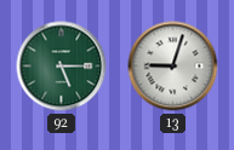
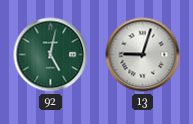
92: 5:15 -> 5:02 (51, 55)
